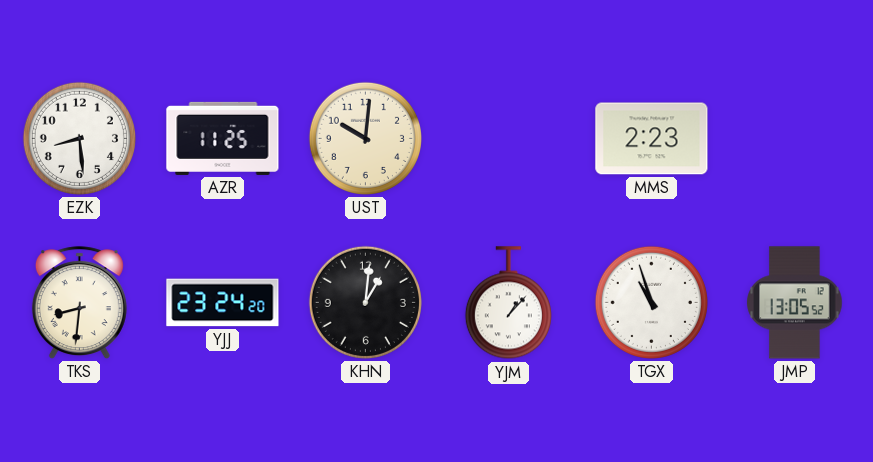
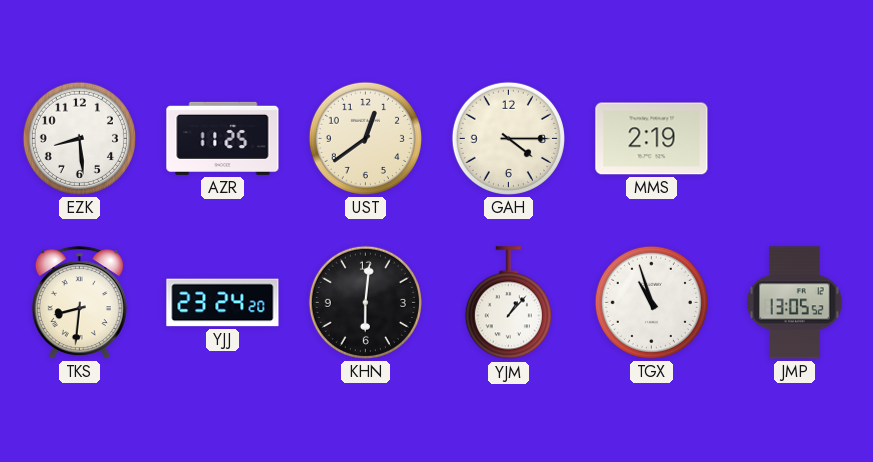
UST: 10:01 -> 12:39 (365, 138)
GAH: none -> 4:15 (508, 138)
MMS: 2:23 -> 2:19 (652, 139)
KHN: 1:01 -> 6:01 (365, 302)
